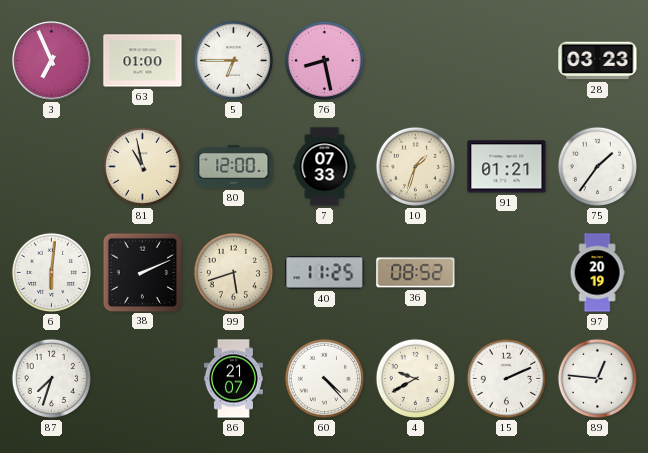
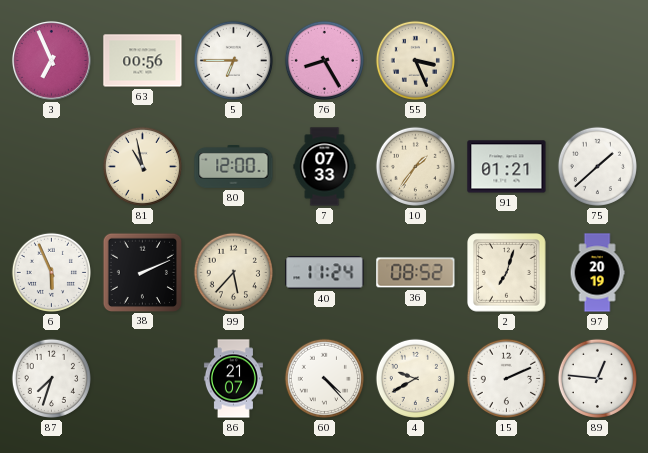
63: 01:00 -> 00:56 (143, 61)
76: 8:28 -> 8:25 (324, 60)
55: none -> 3:26 (415, 60)
28: 03:23 -> none (598, 61)
10: 1:33 -> 1:36 (415, 166)
75: 1:36 -> 1:38 (597, 166)
6: 6:01 -> 5:56 (51, 272)
99: 5:42 -> 5:37 (233, 272)
40: 11:25 -> 11:24 (325, 273)
2: none -> 7:03 (507, 273)
